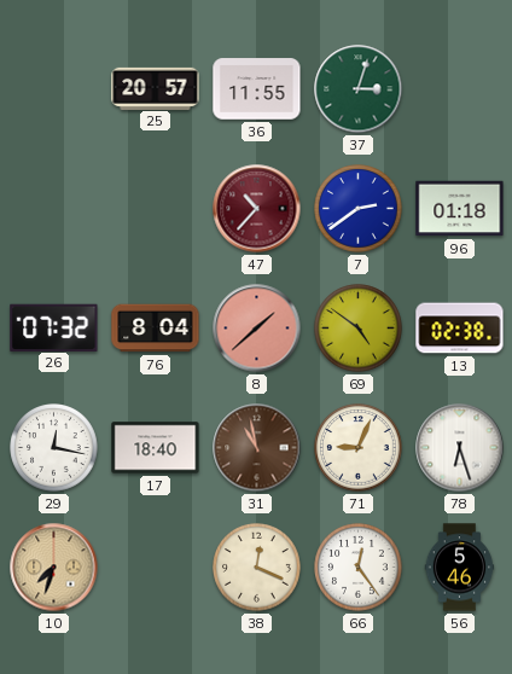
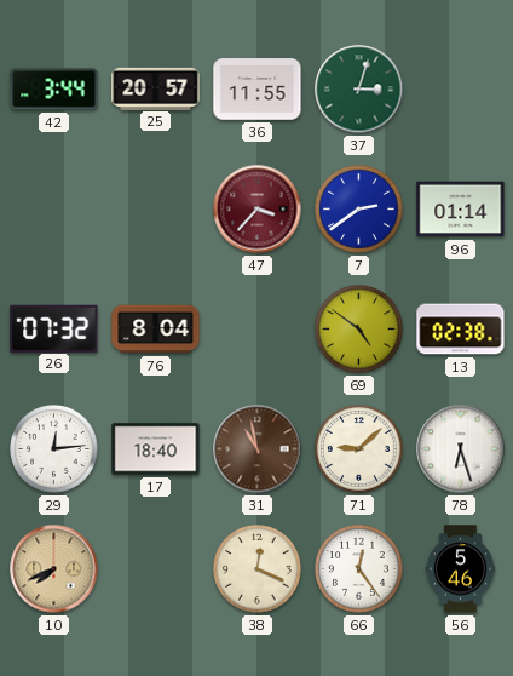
42: none -> 3:44 (54, 90)
47: 10:37 -> 3:37 (258, 210)
96: 01:18 -> 01:14 (461, 210)
8: 1:38 -> none (257, 329)
29: 12:17 -> 12:14 (54, 449)
71: 9:04 -> 9:08 (359, 449)
10: 7:33 -> 7:41 (54, 569)
